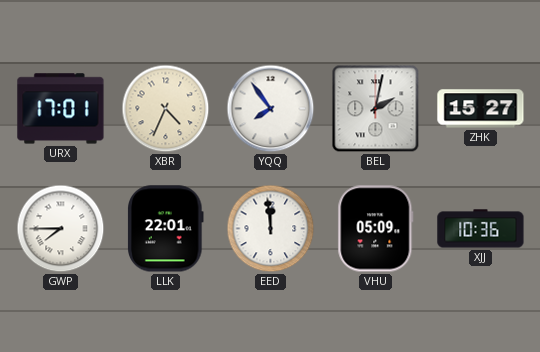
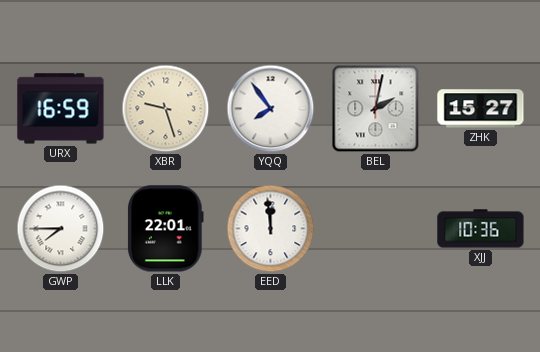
URX: 17:01 -> 16:59 (61, 109)
XBR: 4:34 -> 9:27 (166, 109)
VHU: 05:09 -> none (376, 229)
